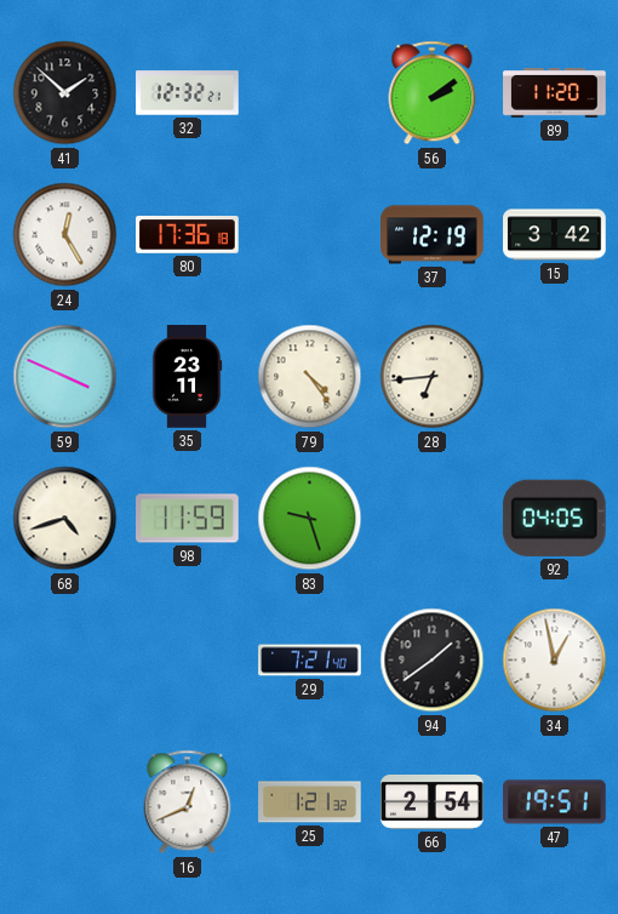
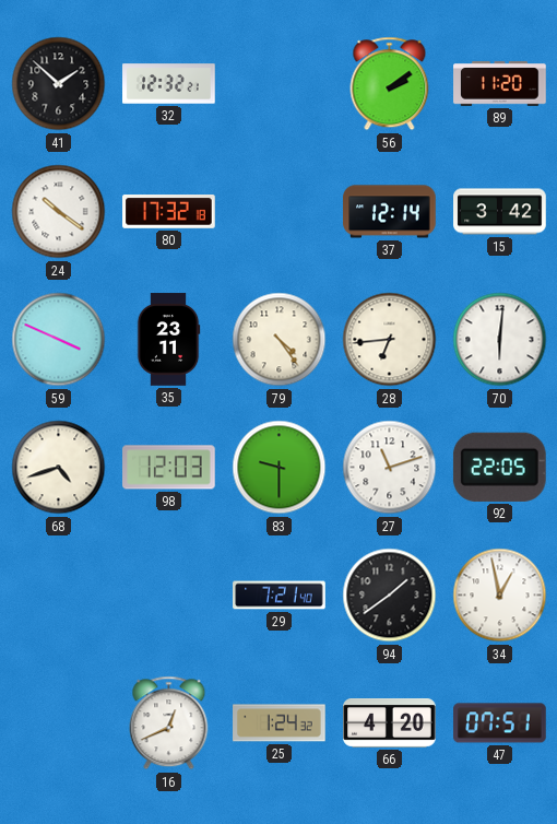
24: 12:25 -> 10:21 (59, 212)
80: 17:36 -> 17:32 (169, 212)
37: 12:19 -> 12:14 (390, 212)
70: none -> 6:01 (500, 340)
98: 11:59 -> 12:03 (169, 468)
83: 9:27 -> 9:30 (280, 468)
27: none -> 11:12 (390, 468)
92: 04:05 -> 22:05 (499, 467)
25: 1:21 -> 1:24 (280, 723)
66: 2:54 -> 4:20 (390, 723)
47: 19:51 -> 07:51 (500, 723)
